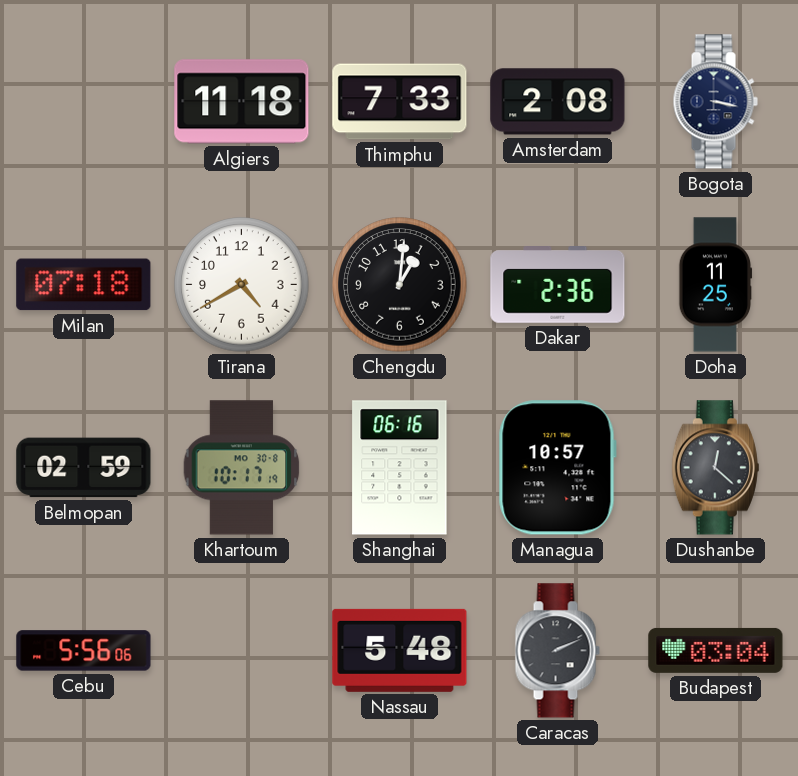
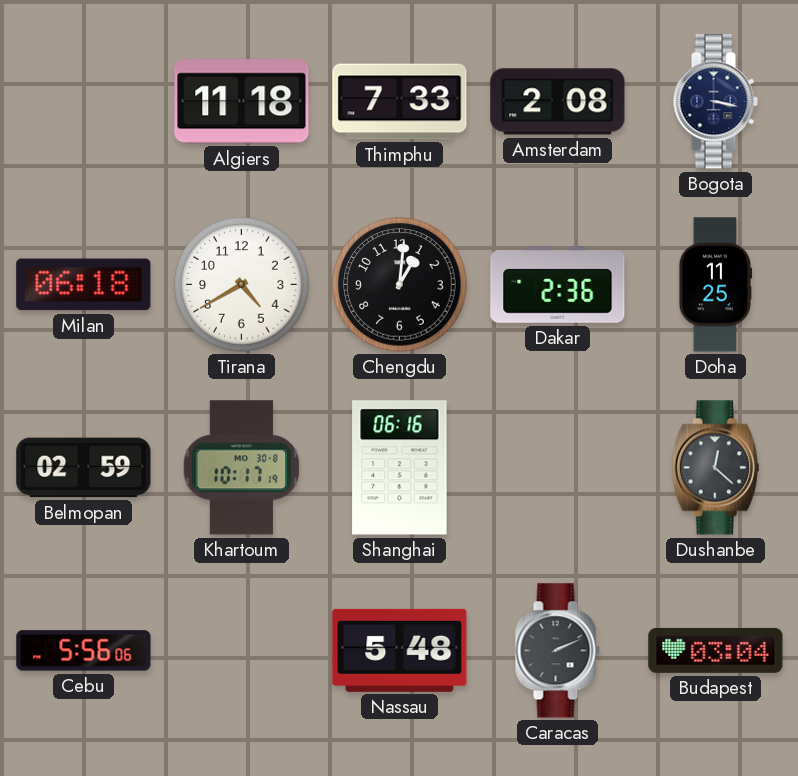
Milan: 07:18 -> 06:18 (84, 285)
Managua: 10:57 -> none (557, 468)
